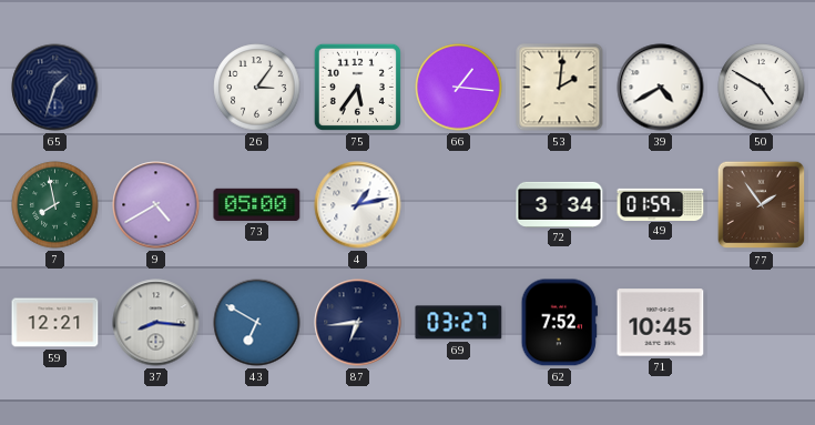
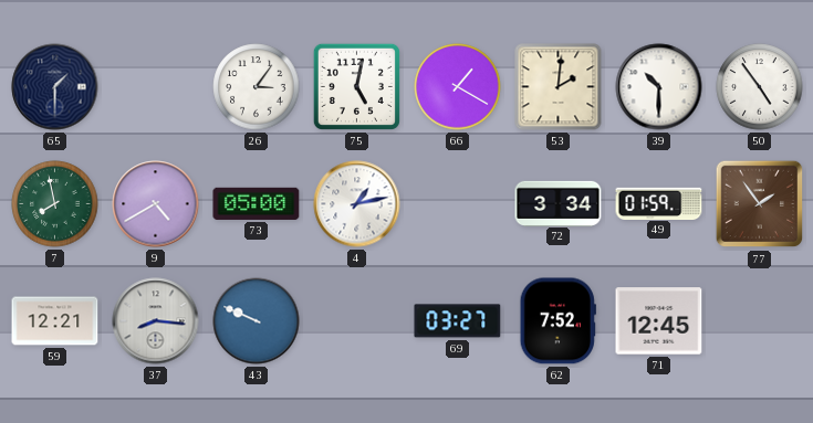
65: 1:33 -> 1:30 (55, 87)
75: 5:36 -> 5:02 (356, 86)
66: 1:16 -> 1:20 (458, 87)
39: 4:40 -> 10:30 (659, 87)
50: 4:50 -> 4:54 (760, 87)
43: 6:50 -> 9:49 (257, 321)
87: 6:44 -> none (358, 323)
71: 10:45 -> 12:45 (659, 321)
